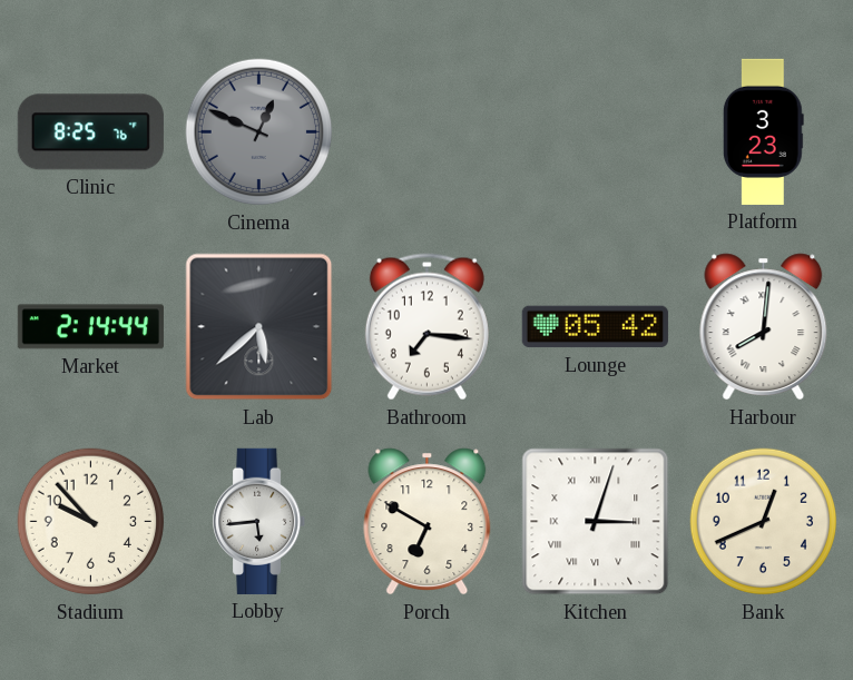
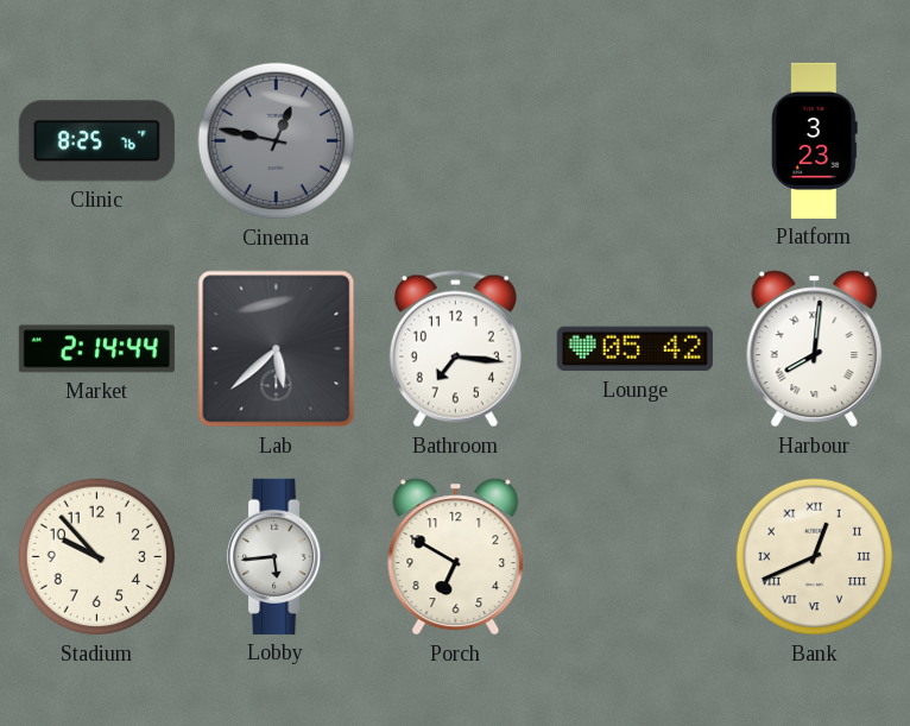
Cinema: 12:49 -> 12:47 (277, 141)
Kitchen: 3:03 -> none (596, 522)
Bank numerals: Arabic -> Roman (815, 557)
